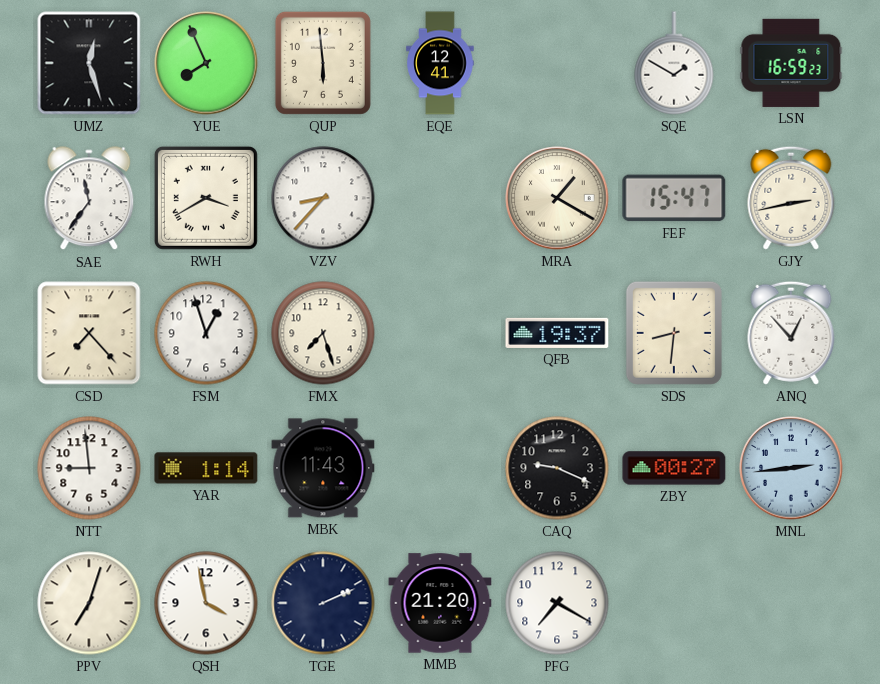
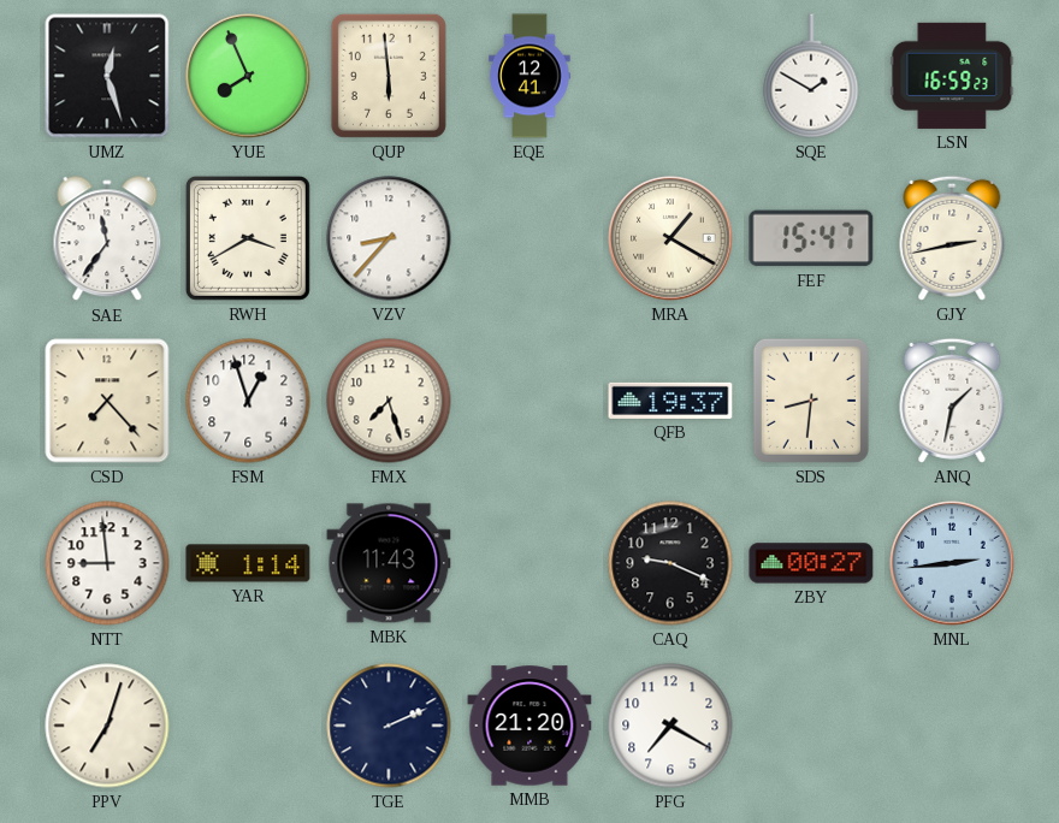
ANQ: 12:53 -> 1:32 (952, 401)
QSH: 3:58 -> none (206, 603)
